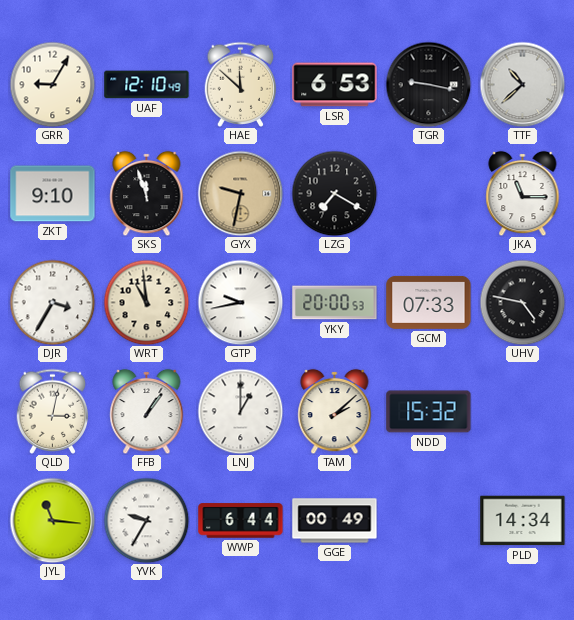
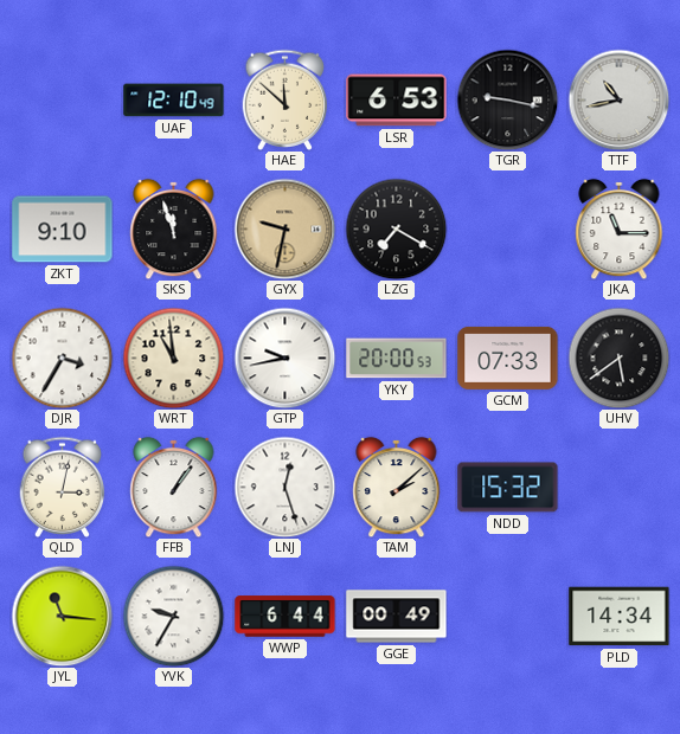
GRR: 9:05 -> none (52, 84)
TTF: 10:38 -> 10:43 (618, 99)
UHV: 4:47 -> 5:39 (618, 358)
LNJ: 1:00 -> 12:27 (284, 487)
